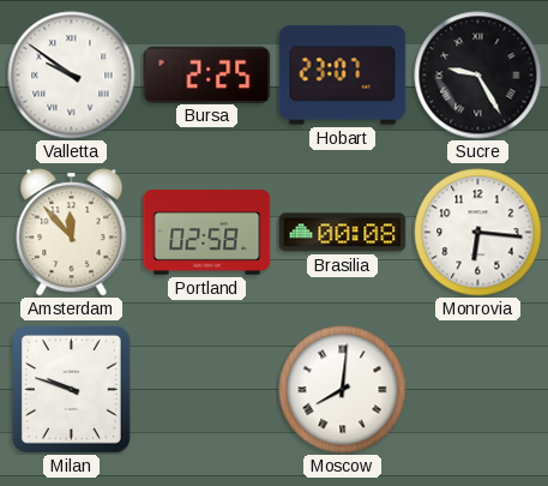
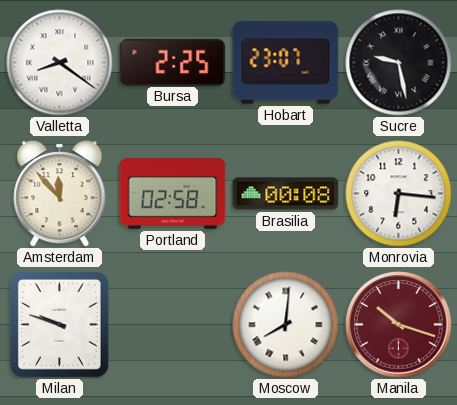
Valletta: 9:51 -> 8:21 (60, 63)
Sucre: 9:25 -> 9:28 (399, 63)
Manila: none -> 10:18 (399, 325)
